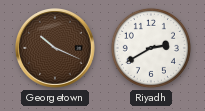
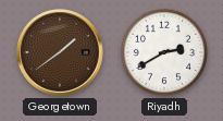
Georgetown: 10:19 -> 1:39 (61, 53)
